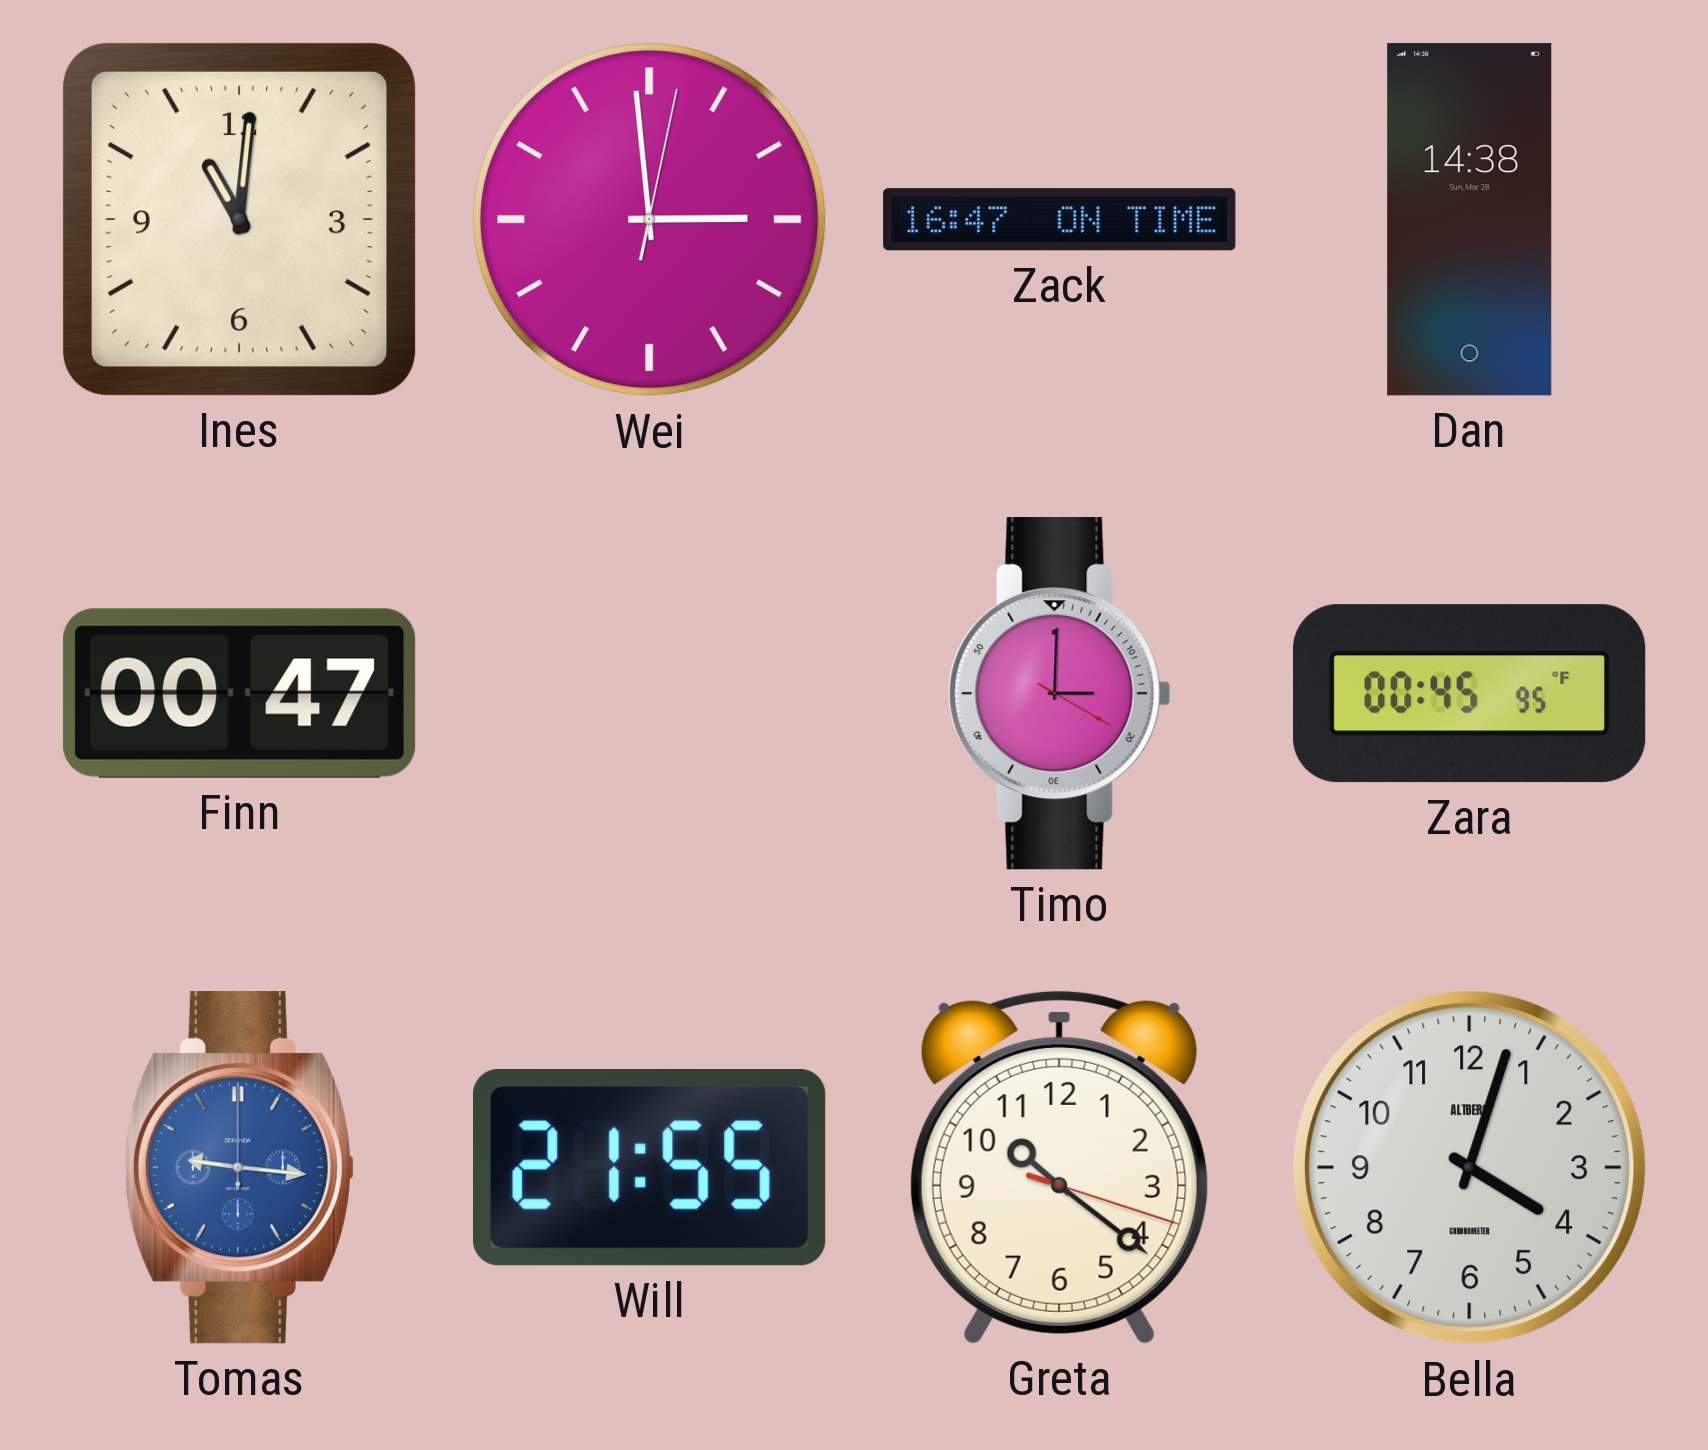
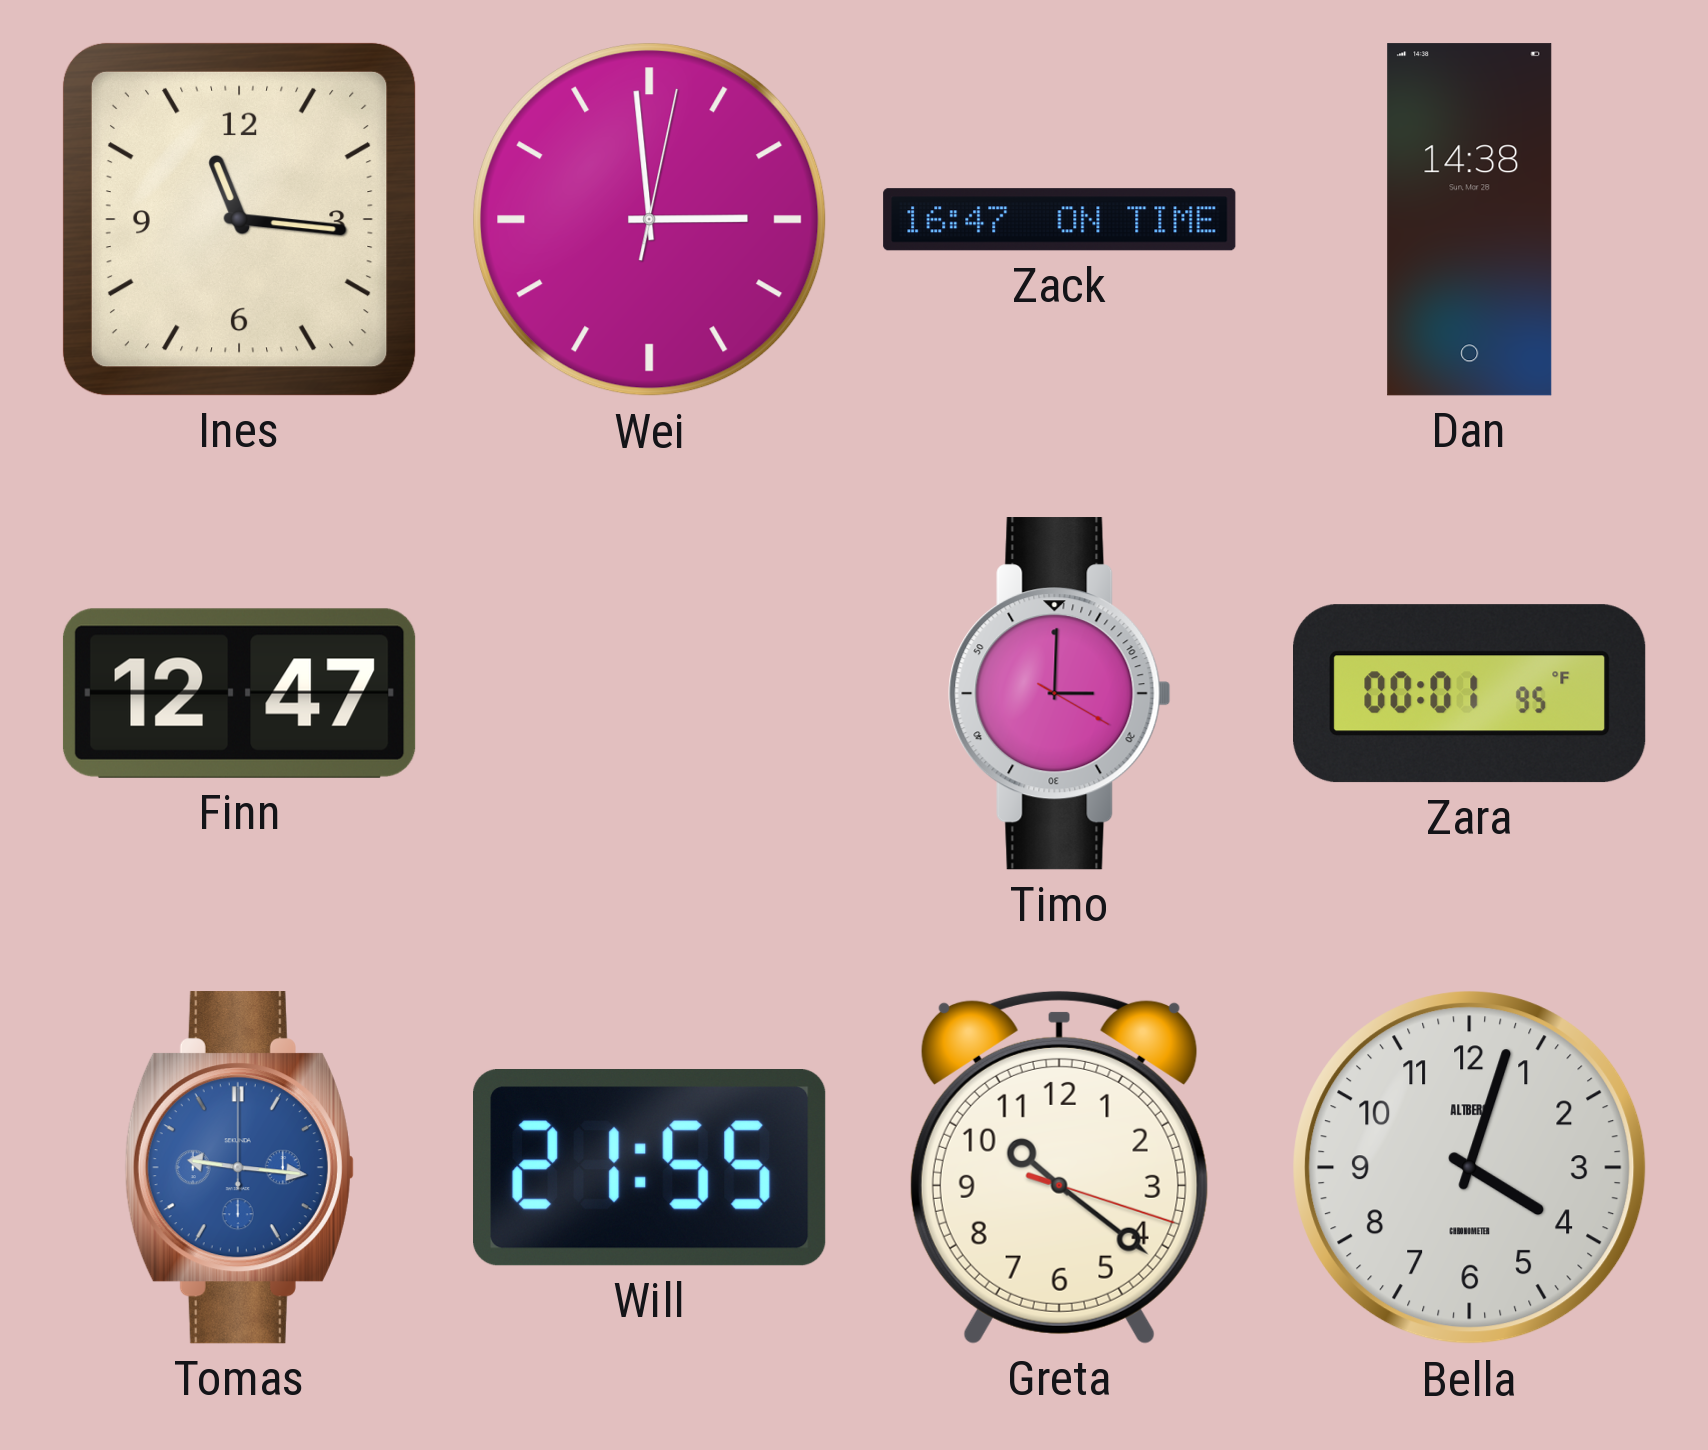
Ines: 11:01 -> 11:16 (239, 219)
Finn: 00:47 -> 12:47 (239, 693)
Zara: 00:45 -> 00:01 (1470, 694)
